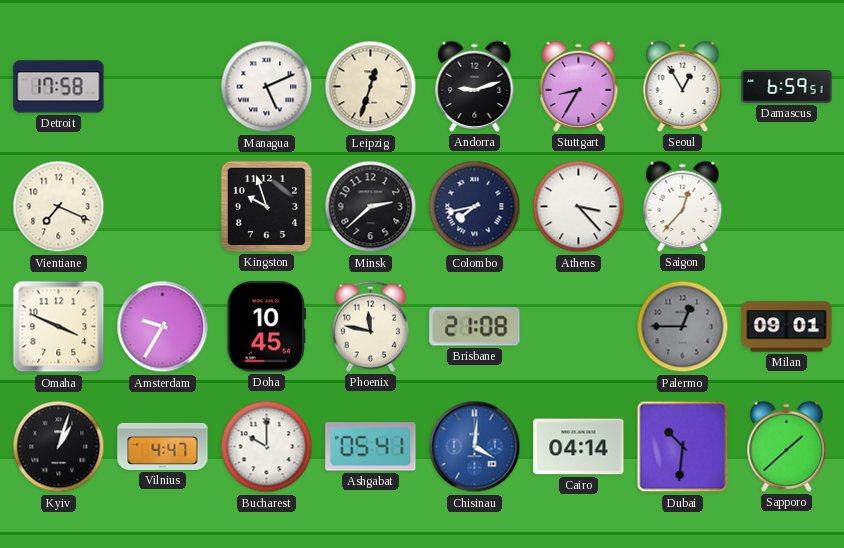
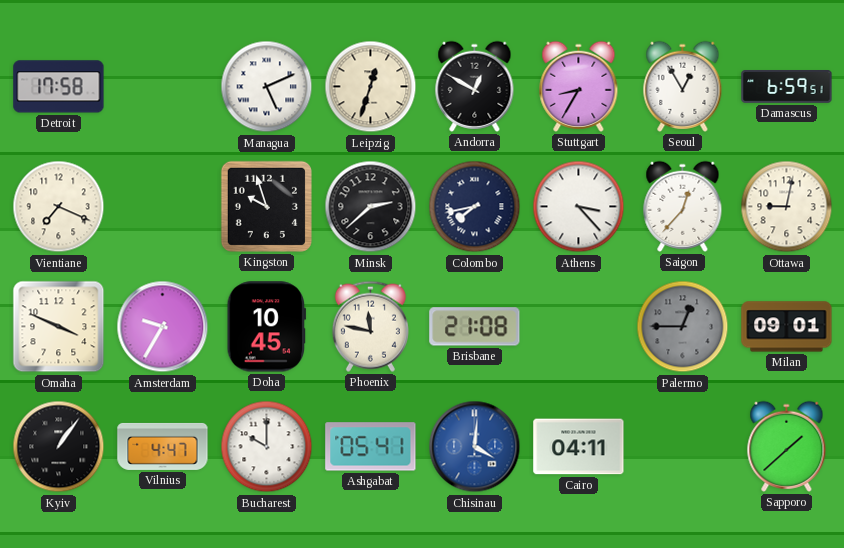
Andorra: 9:12 -> 12:50 (475, 86)
Ottawa: none -> 9:02 (787, 207)
Kyiv: 1:03 -> 1:06 (59, 447)
Cairo: 04:14 -> 04:11 (579, 447)
Dubai: 10:31 -> none (683, 447)
